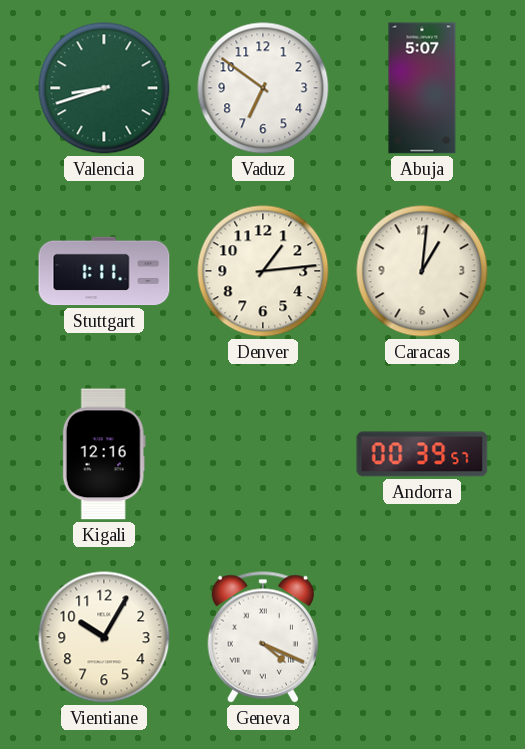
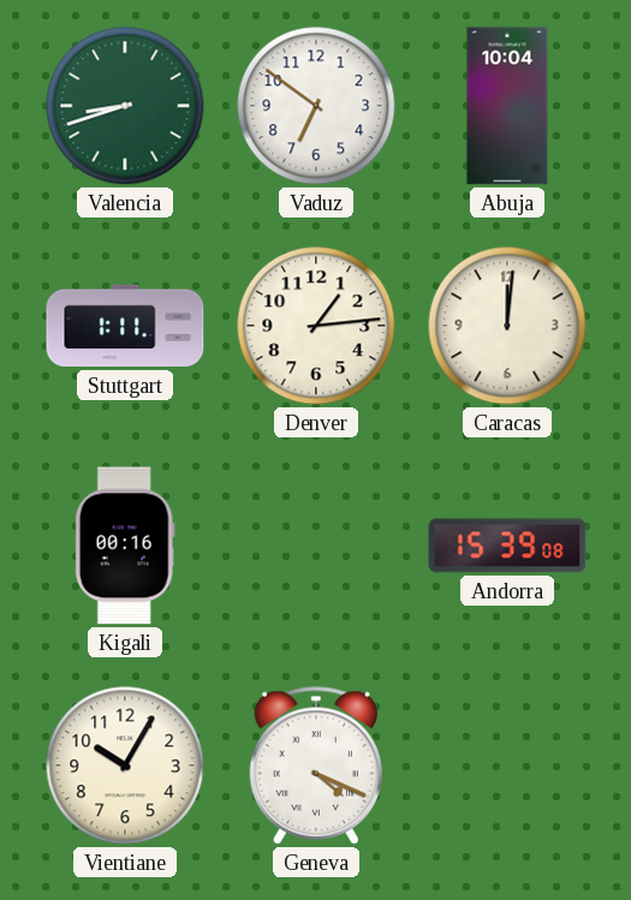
Abuja: 5:07 -> 10:04 (507, 106)
Caracas: 1:01 -> 12:01 (507, 326)
Kigali: 12:16 -> 00:16 (125, 546)
Andorra: 00:39 -> 15:39 (507, 546)
